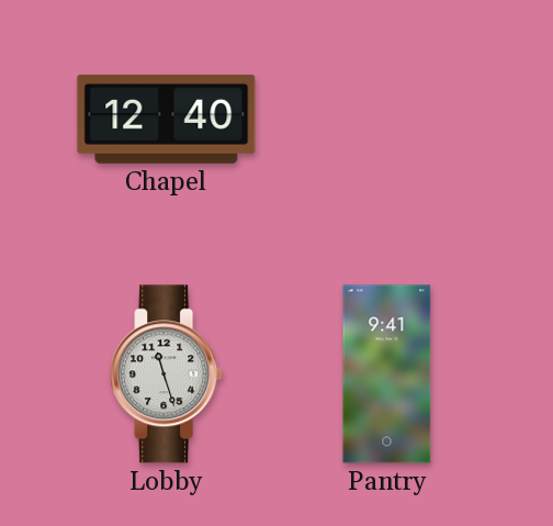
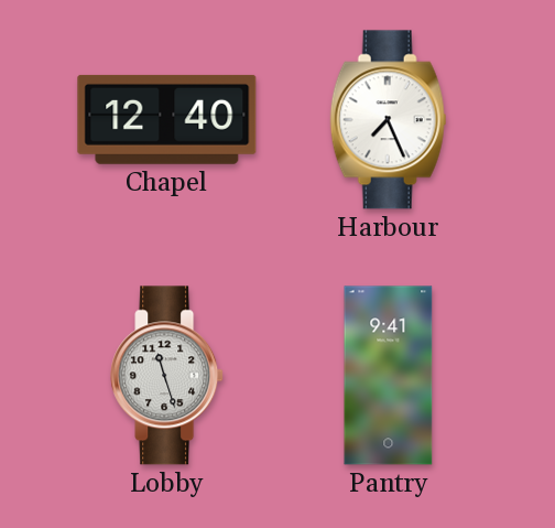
Harbour: none -> 7:26 (389, 120)
